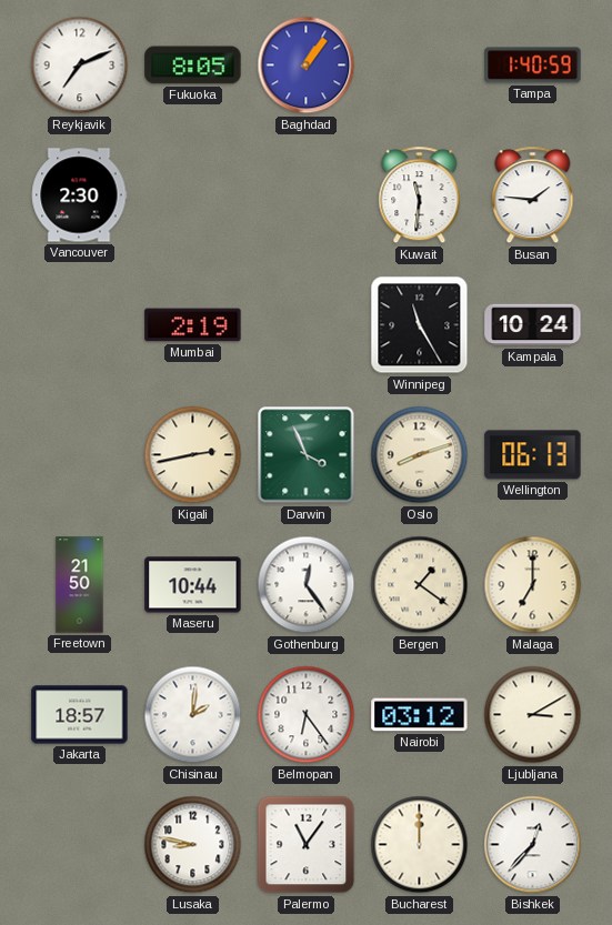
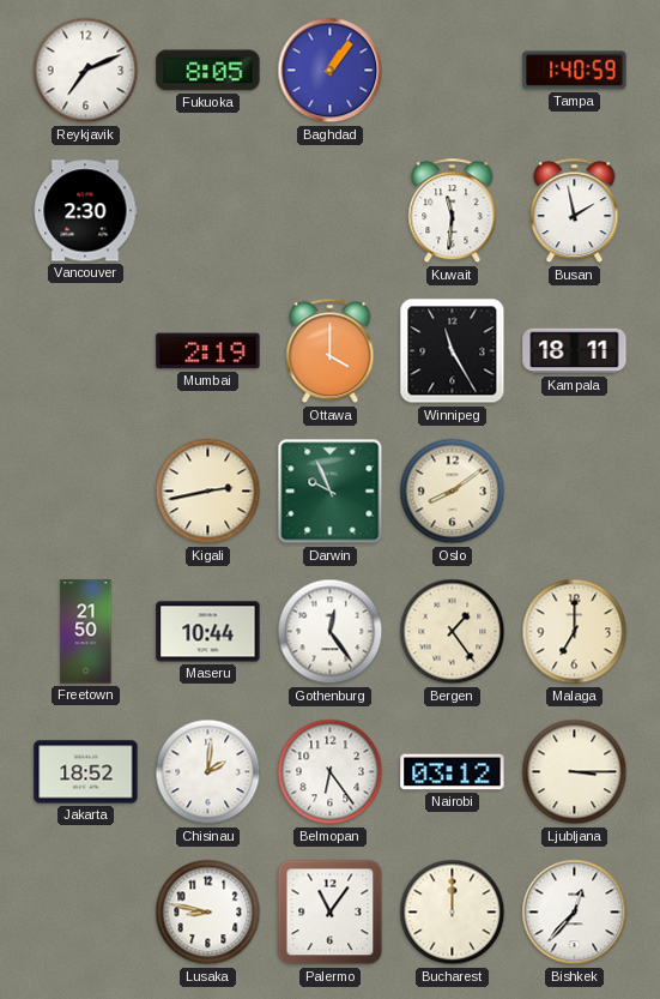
Busan: 1:46 -> 1:58 (575, 211)
Ottawa: none -> 4:00 (331, 351)
Kampala: 10:24 -> 18:11 (575, 351)
Darwin: 3:56 -> 9:56 (331, 492)
Oslo: 8:12 -> 8:09 (453, 492)
Wellington: 06:13 -> none (533, 455)
Bergen: 1:21 -> 1:24 (453, 632)
Jakarta: 18:57 -> 18:52 (86, 772)
Ljubljana: 3:10 -> 3:15 (575, 772)
